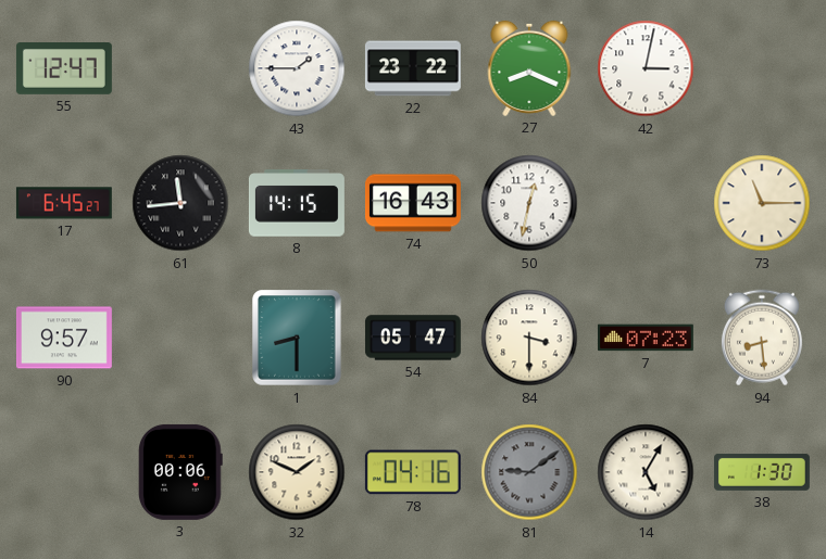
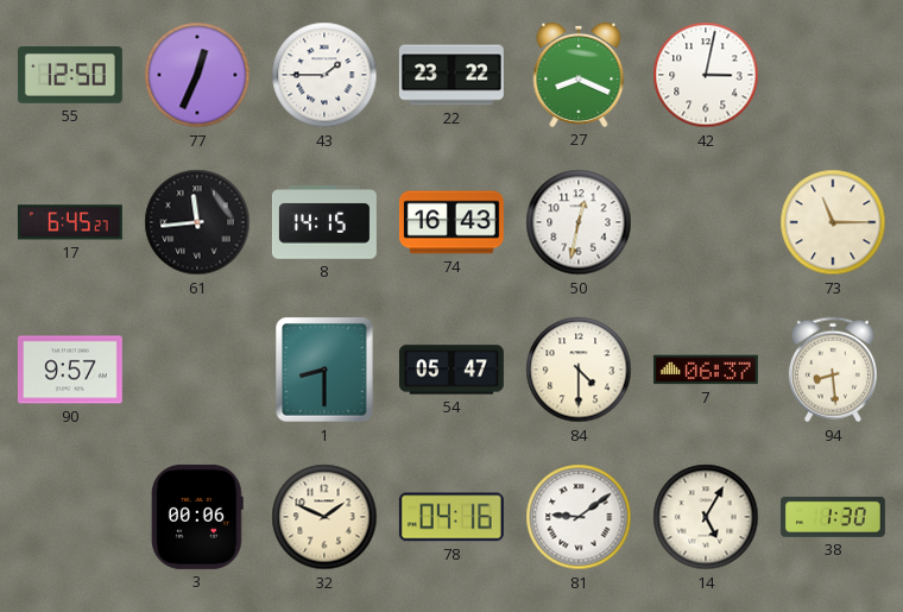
55: 12:47 -> 12:50 (70, 76)
77: none -> 12:34 (197, 75)
84: 3:30 -> 4:30 (579, 370)
7: 07:23 -> 06:37 (706, 370)
81 dial: grey -> white (579, 517)
